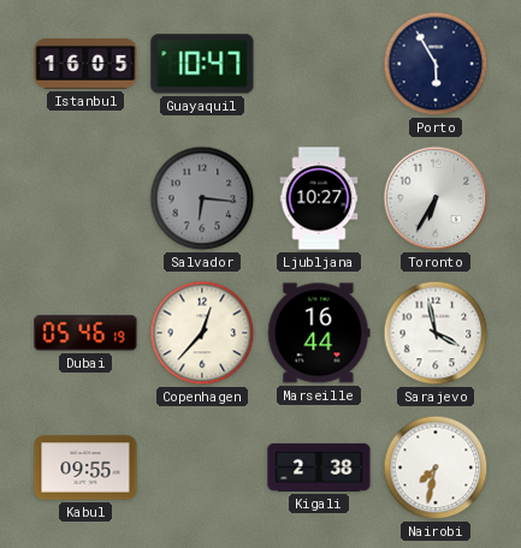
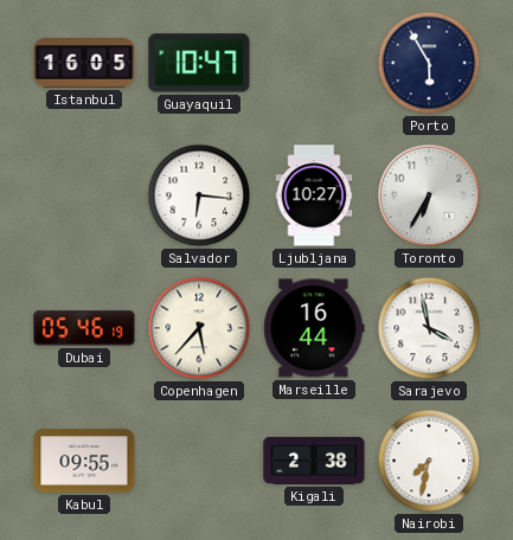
Salvador dial: grey -> white (199, 195)
Copenhagen: 12:37 -> 5:37 (199, 328)
